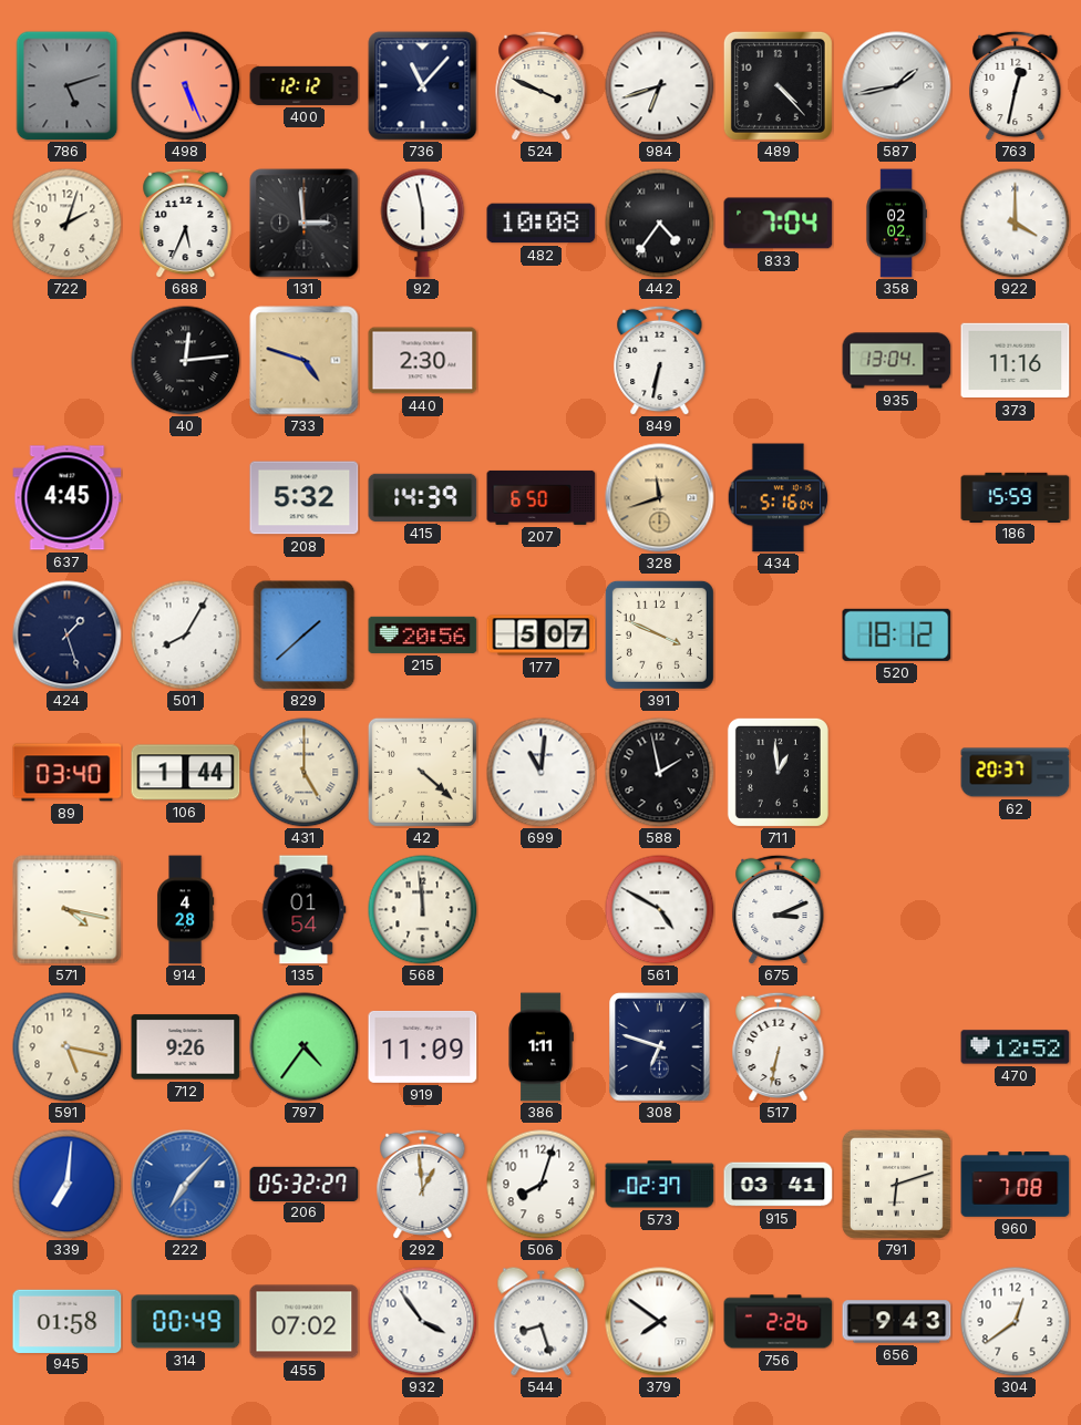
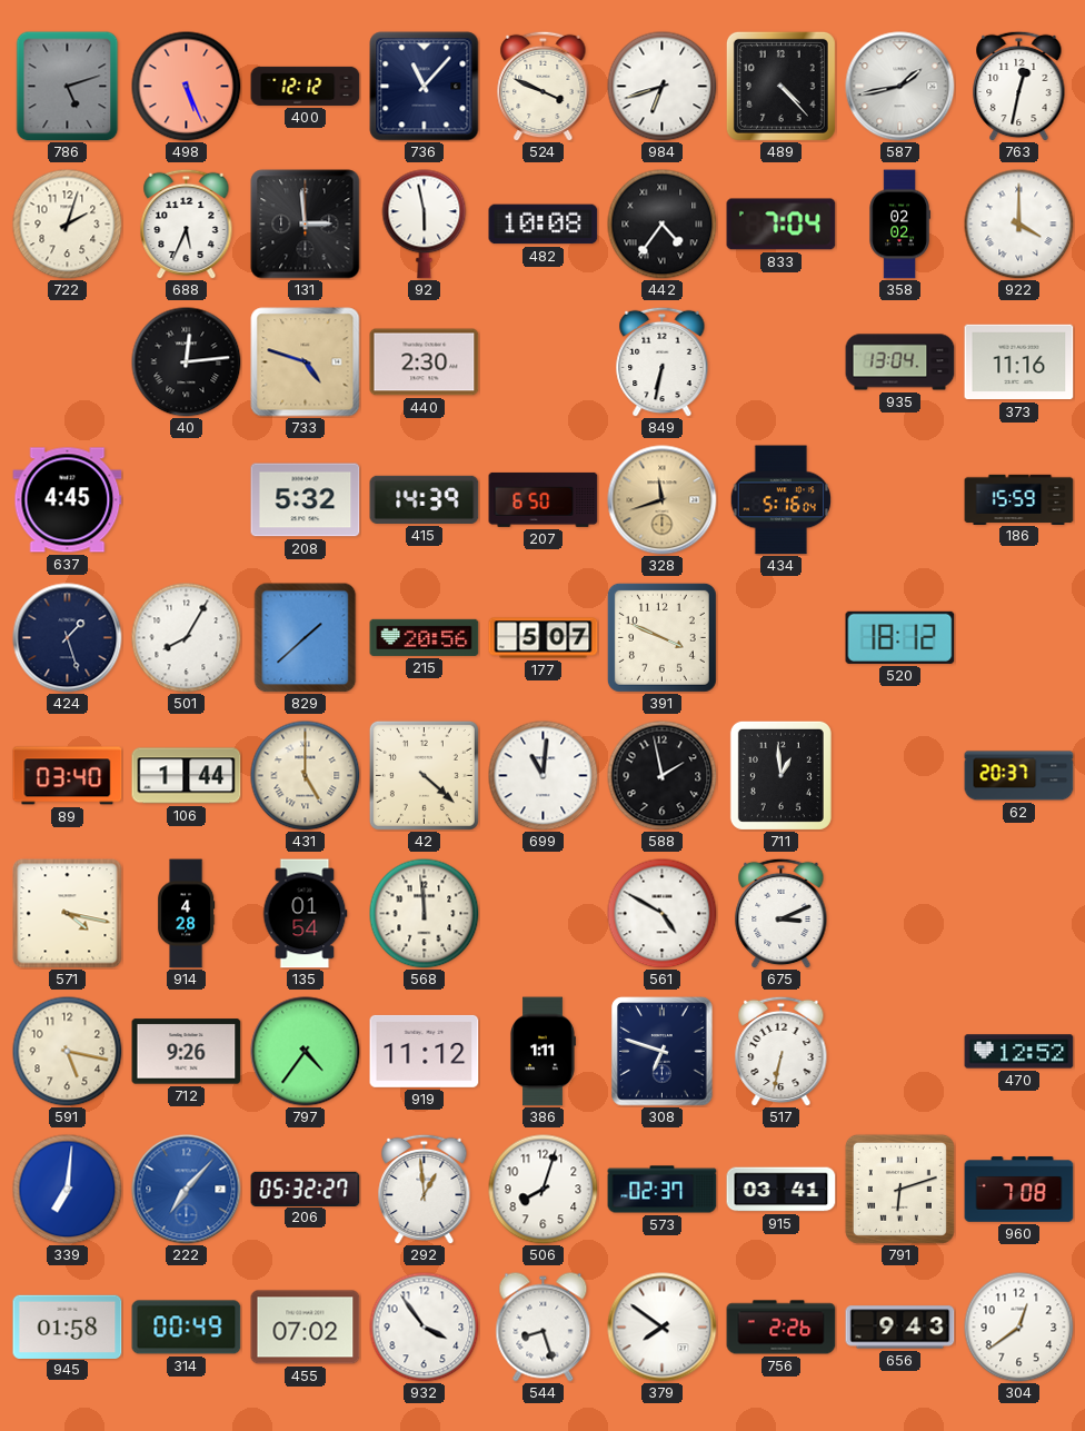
919: 11:09 -> 11:12 (425, 1051)
